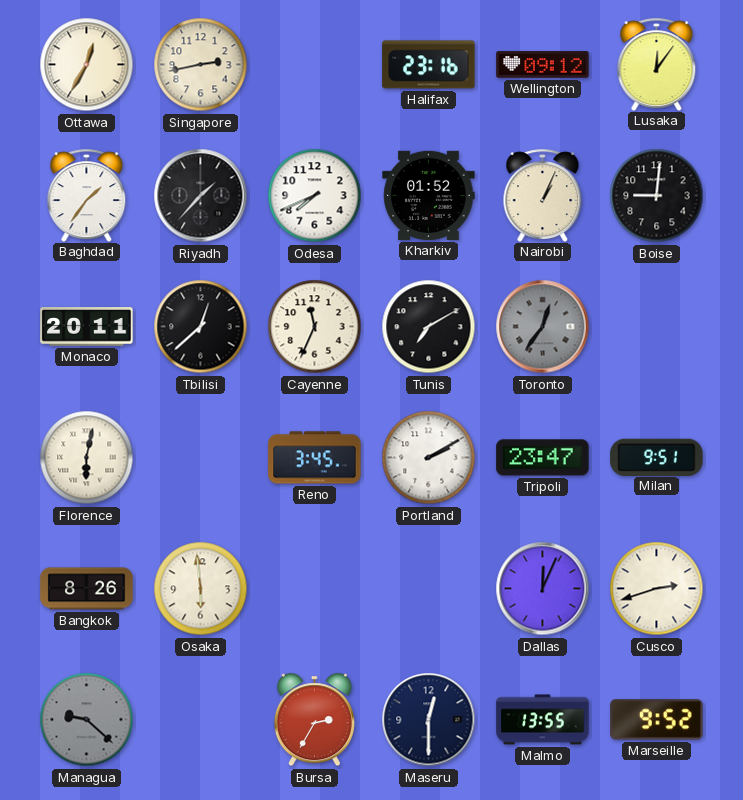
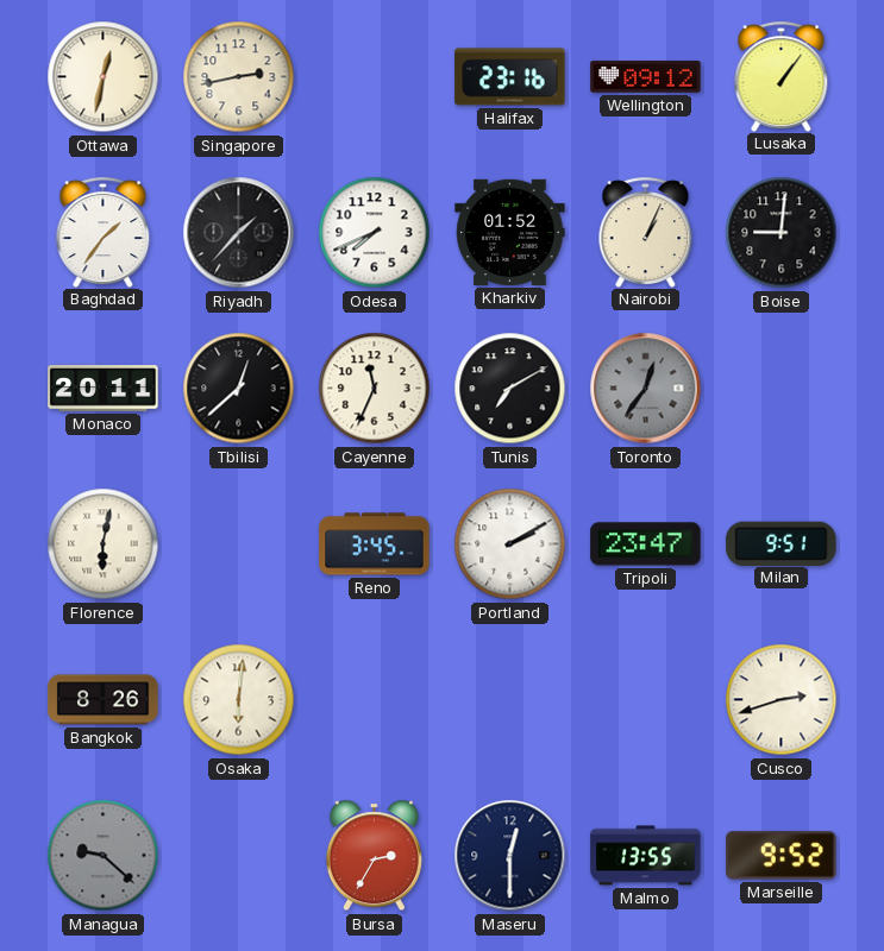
Ottawa: 12:35 -> 12:32 (104, 77)
Lusaka: 12:06 -> 1:06 (782, 76)
Osaka: 5:59 -> 6:01 (239, 700)
Dallas: 12:04 -> none (543, 589)
